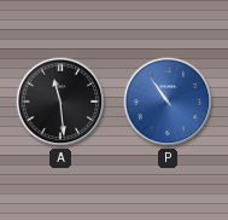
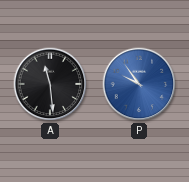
P: 10:54 -> 9:54 (139, 84)
